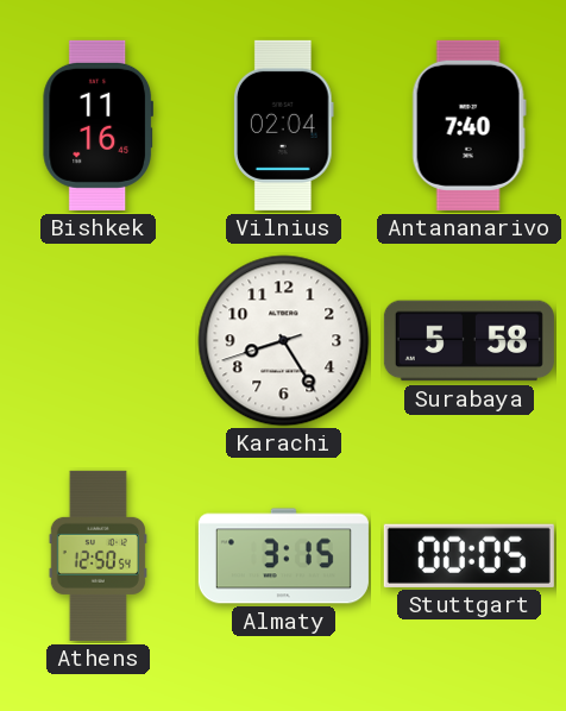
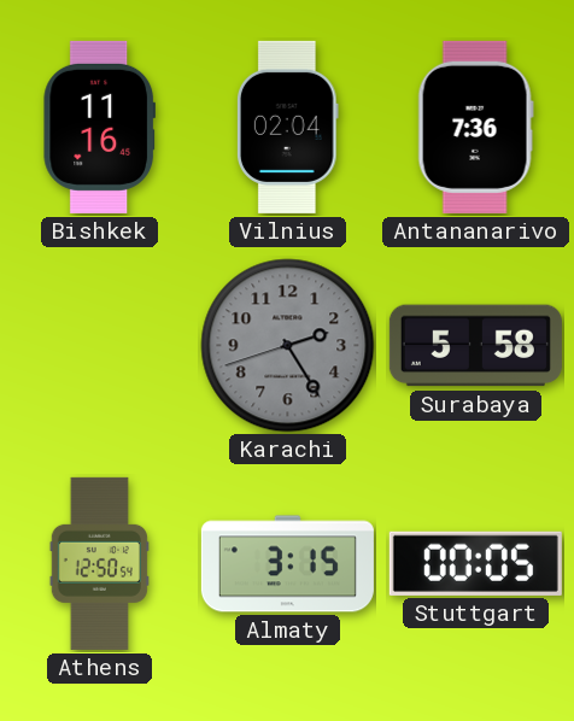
Antananarivo: 7:40 -> 7:36 (475, 127)
Karachi: 8:24 -> 2:24 (288, 346)
Karachi dial: white -> grey (288, 346)
